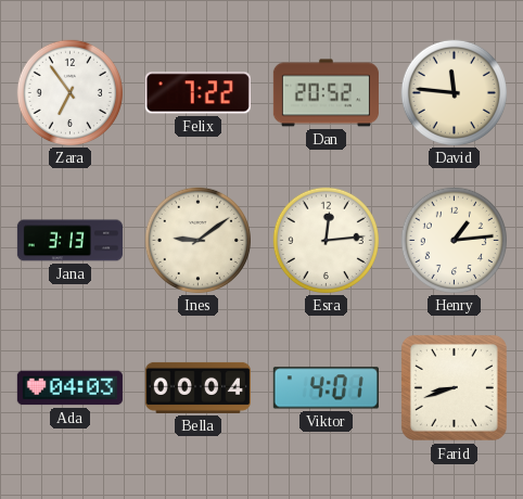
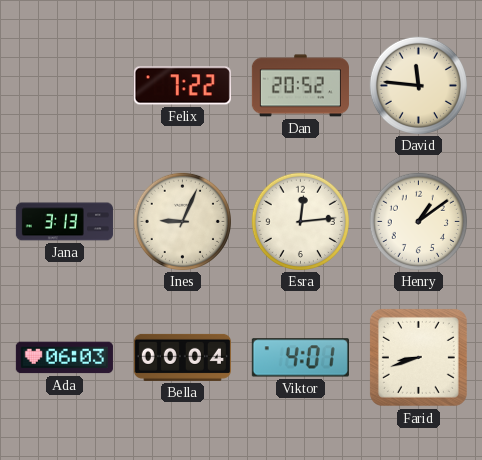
Zara: 6:54 -> none (69, 92)
Ines: 9:09 -> 9:04 (182, 221)
Henry: 1:14 -> 1:09 (418, 221)
Ada: 04:03 -> 06:03 (64, 358)
